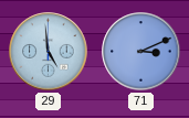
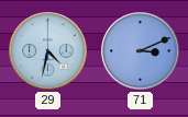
29: 4:59 -> 4:32 (48, 51)
